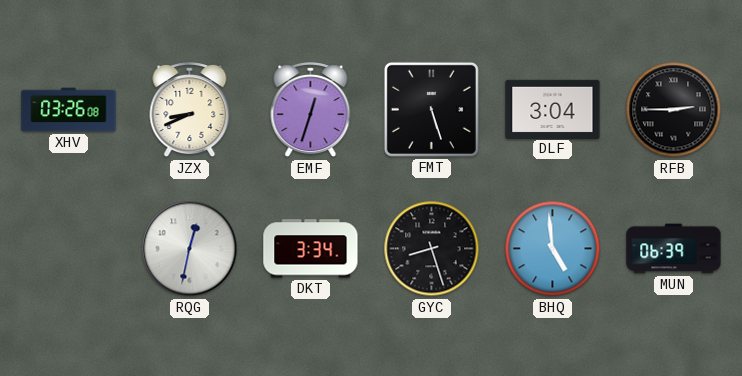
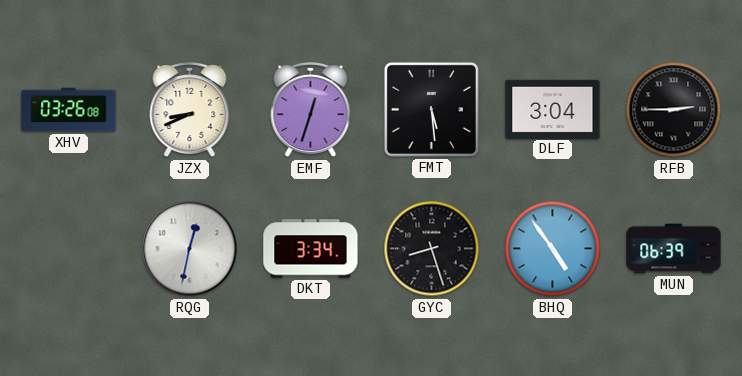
FMT: 5:27 -> 5:29 (431, 109)
BHQ: 4:59 -> 4:54 (553, 249)
